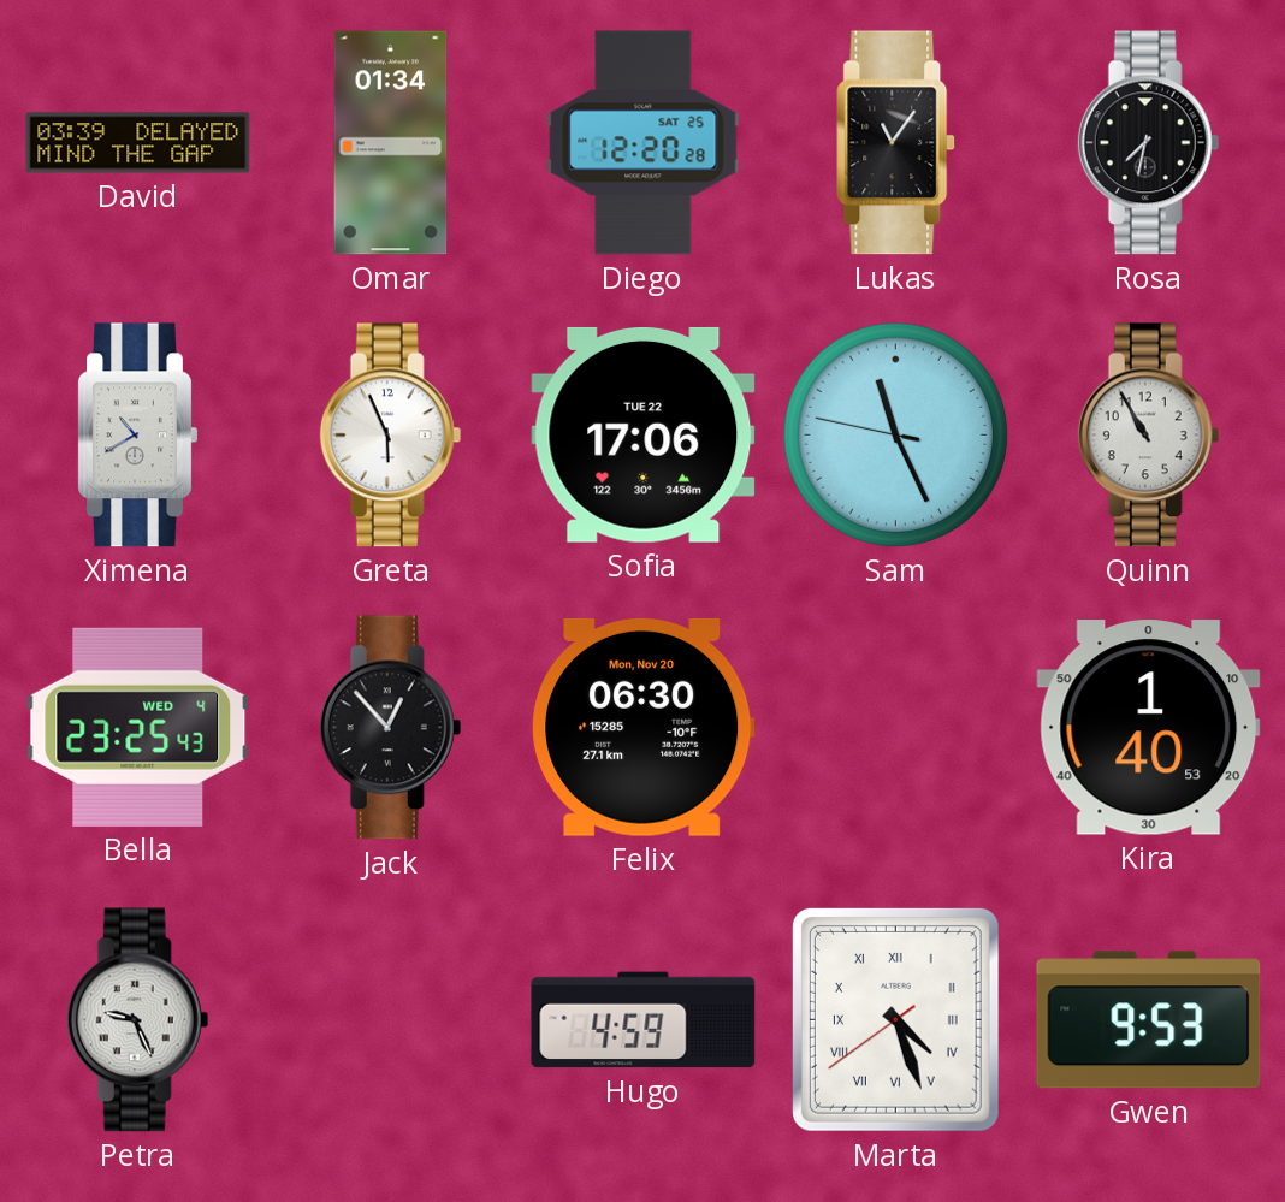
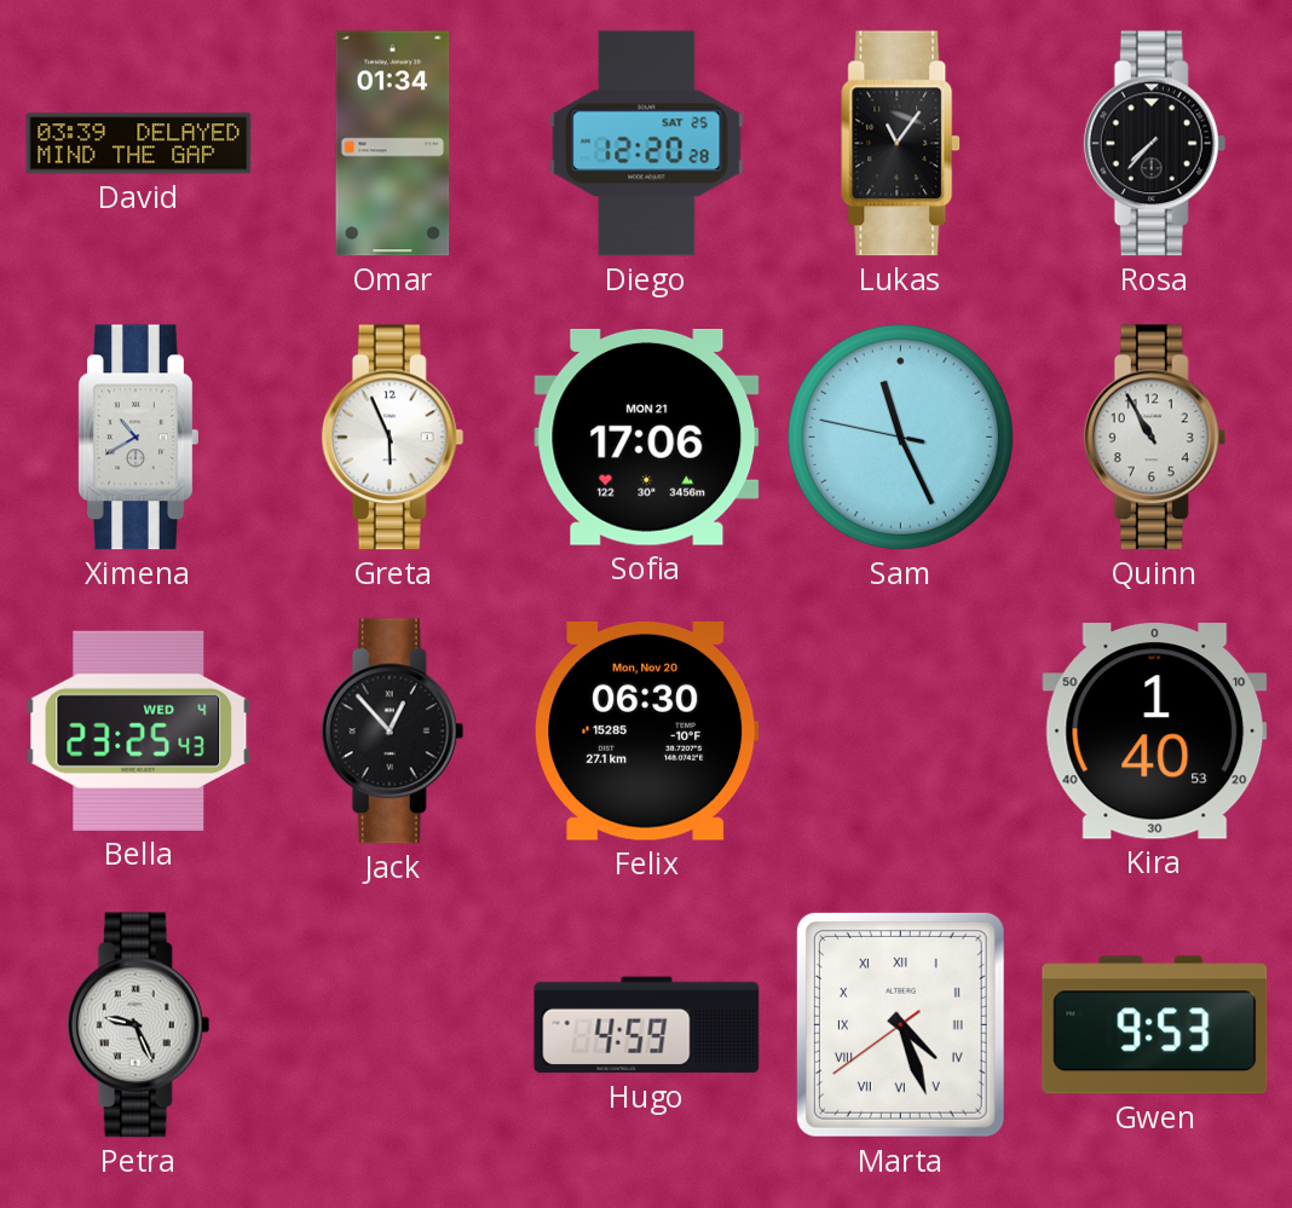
Rosa: 7:32 -> 7:37 (1155, 144)
Sofia date: TUE 22 -> MON 21 (647, 437)
